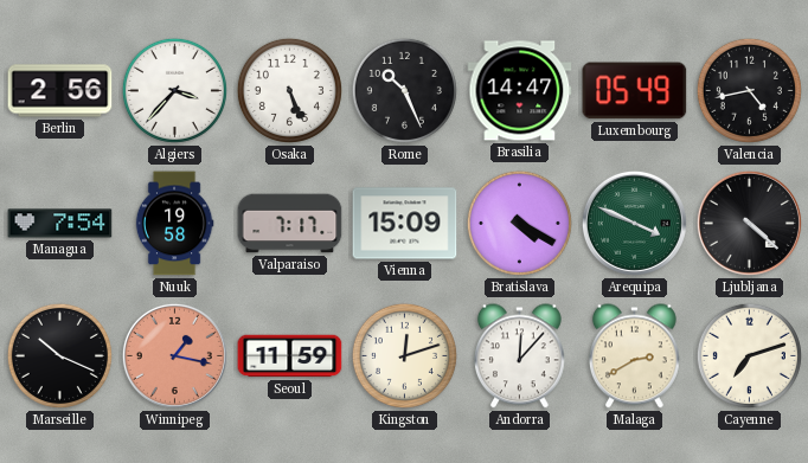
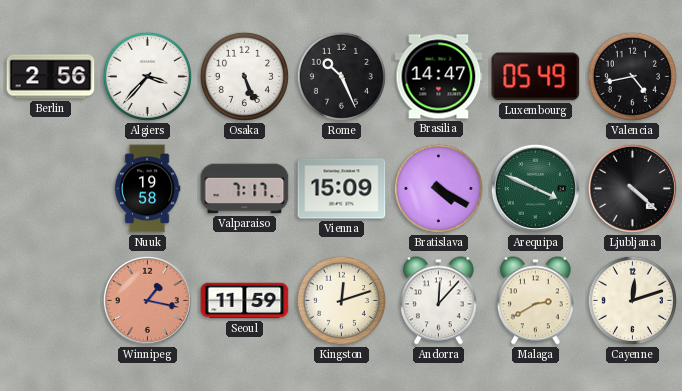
Managua: 7:54 -> none (60, 224)
Marseille: 10:19 -> none (59, 355)
Cayenne: 7:12 -> 12:12 (632, 300)
